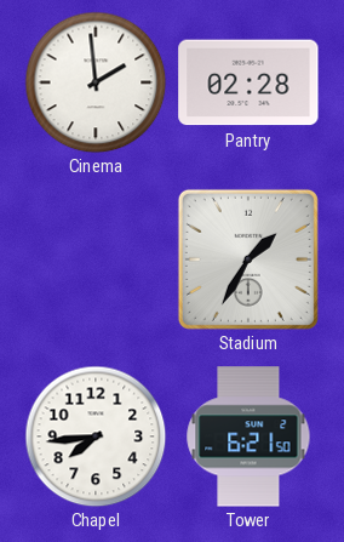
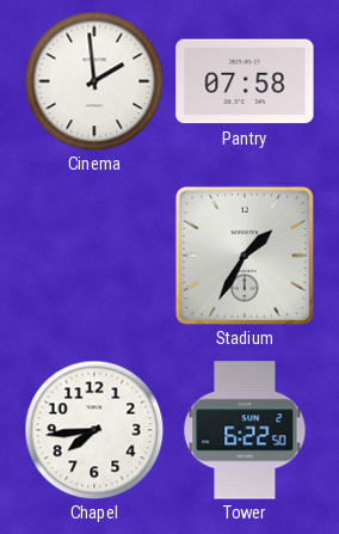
Pantry: 02:28 -> 07:58 (245, 81)
Tower: 6:21 -> 6:22 (245, 430)
